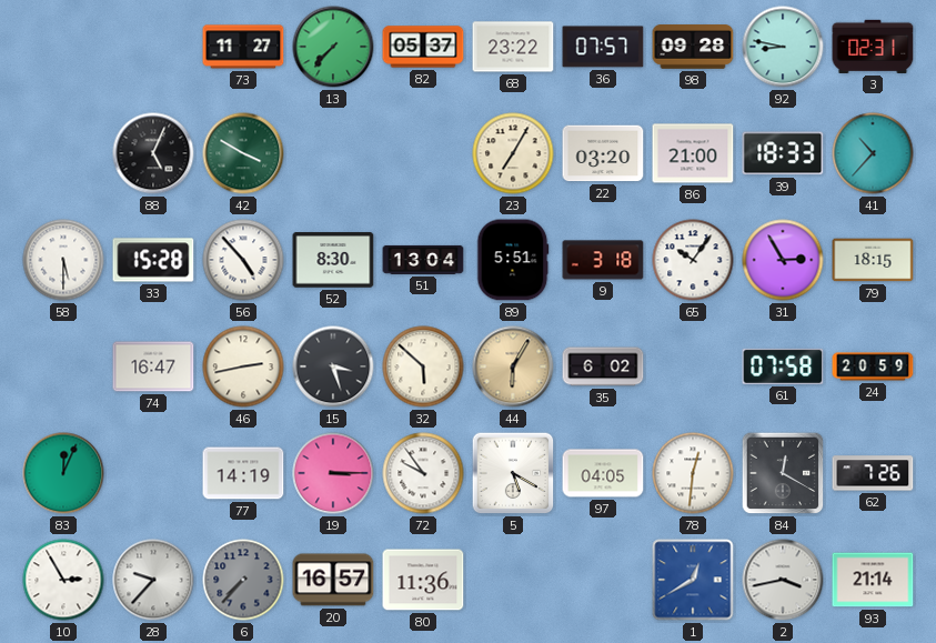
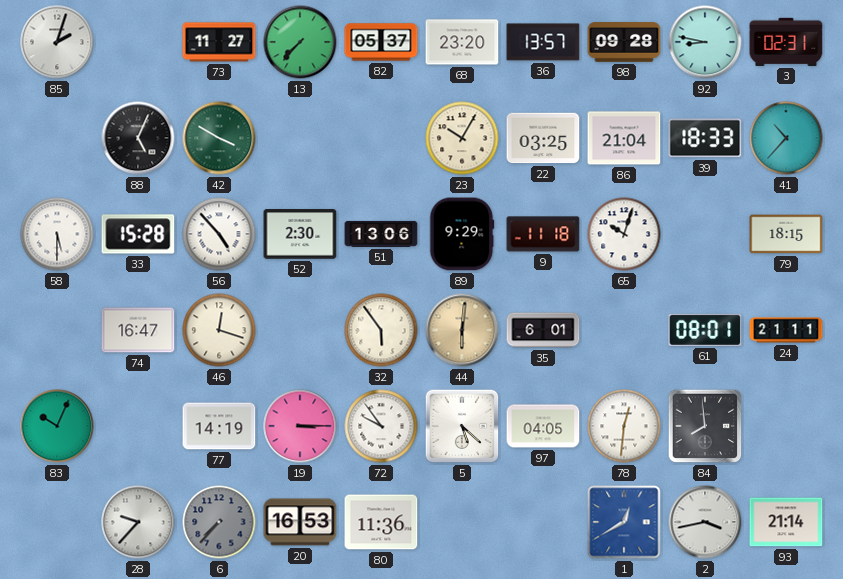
85: none -> 2:03 (57, 42)
68: 23:22 -> 23:20 (462, 42)
36: 07:57 -> 13:57 (543, 42)
23: 7:05 -> 10:05 (462, 138)
22: 03:20 -> 03:25 (543, 138)
86: 21:00 -> 21:04 (624, 138)
52: 8:30 -> 2:30 (300, 234)
51: 13:04 -> 13:06 (381, 234)
89: 5:51 -> 9:29 (462, 234)
9: 3:18 -> 11:18 (543, 234)
65: 10:06 -> 10:03 (624, 234)
31: 2:55 -> none (783, 260)
46: 2:43 -> 12:18 (219, 330)
15: 3:27 -> none (333, 366)
32: 5:52 -> 5:54 (381, 330)
44: 6:05 -> 6:01 (462, 330)
35: 6:02 -> 6:01 (543, 330)
61: 07:58 -> 08:01 (705, 330)
24: 20:59 -> 21:11 (786, 330)
83: 12:04 -> 10:04 (57, 426)
5: 5:20 -> 5:22 (462, 426)
84: 12:20 -> 7:59 (705, 426)
62: 7:26 -> none (873, 473)
10: 2:55 -> none (63, 580)
20: 16:57 -> 16:53 (300, 522)
